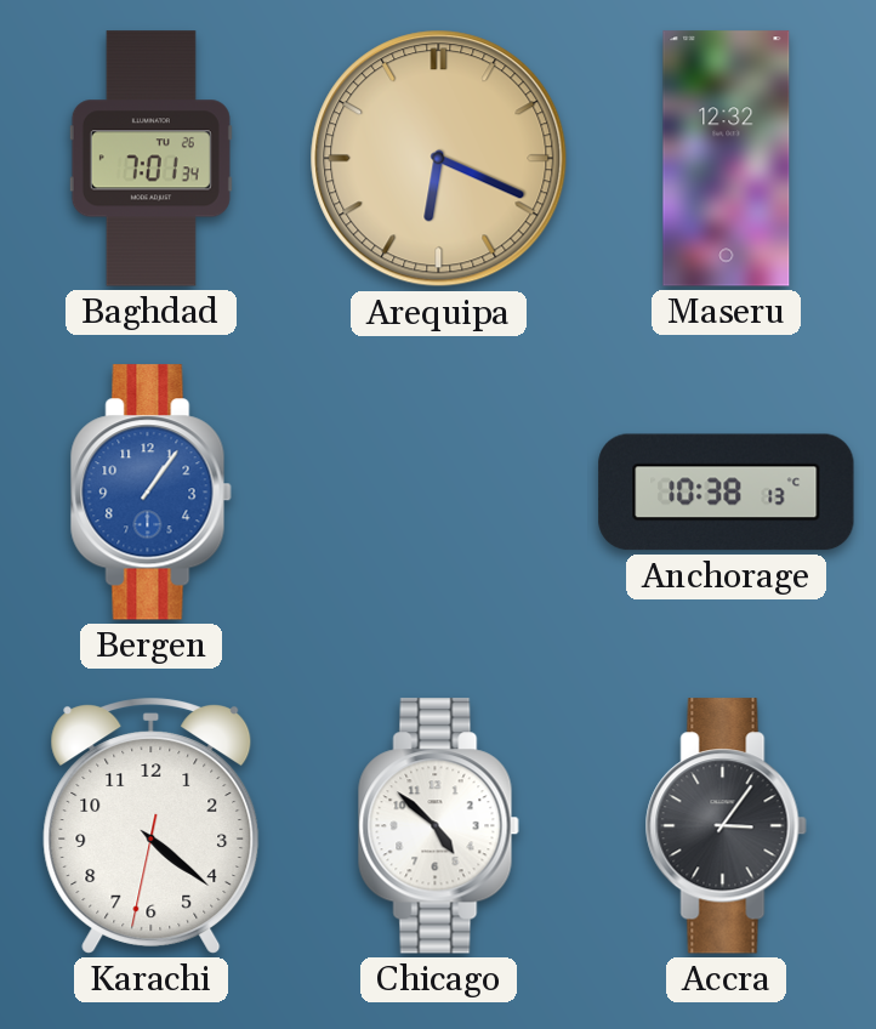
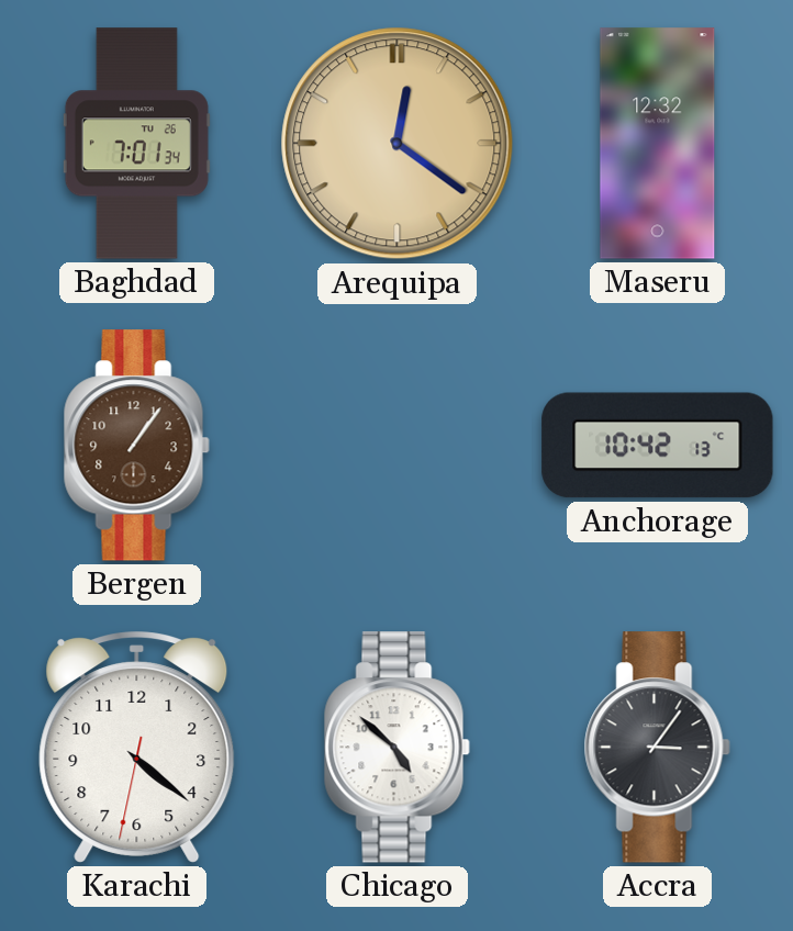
Arequipa: 6:19 -> 12:21 (398, 144)
Bergen dial: blue -> brown (136, 446)
Anchorage: 10:38 -> 10:42 (658, 446)
